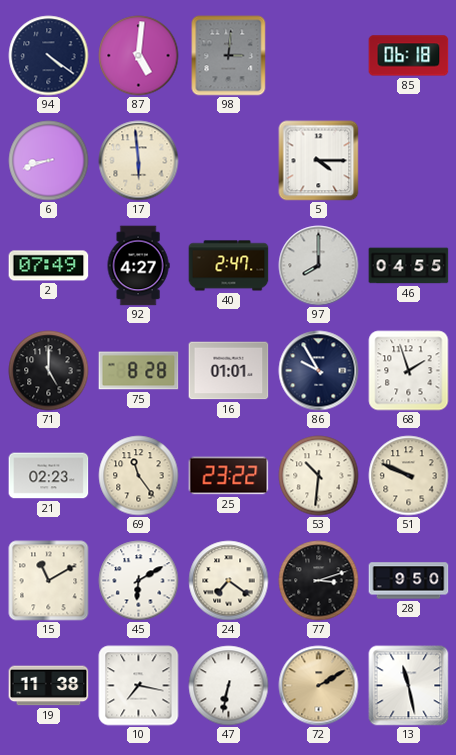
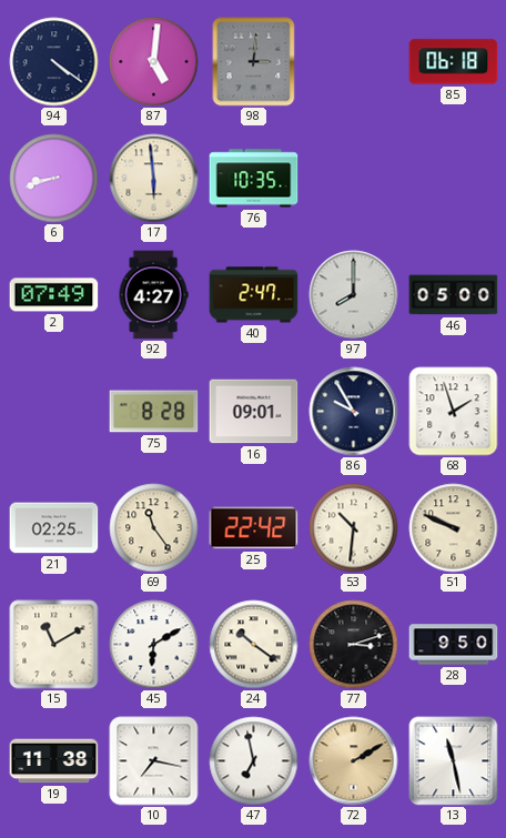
76: none -> 10:35 (254, 179)
5: 4:15 -> none (319, 161)
46: 04:55 -> 05:00 (454, 295)
71: 5:00 -> none (49, 371)
16: 01:01 -> 09:01 (254, 412)
21: 02:23 -> 02:25 (54, 528)
25: 23:22 -> 22:42 (254, 528)
24: 7:21 -> 10:21 (254, 645)
47: 6:32 -> 6:58 (254, 761)
